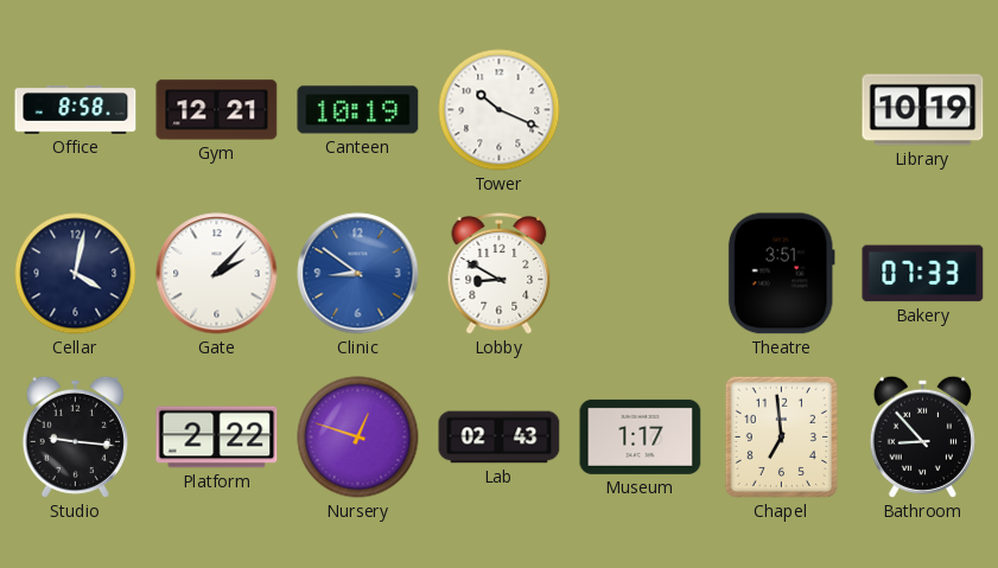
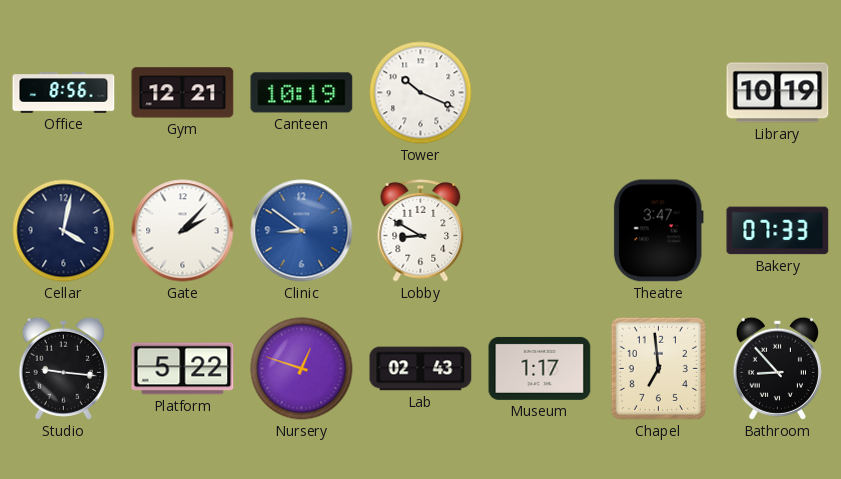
Office: 8:58 -> 8:56 (64, 93)
Theatre: 3:51 -> 3:47 (658, 231)
Platform: 2:22 -> 5:22 (183, 369)
